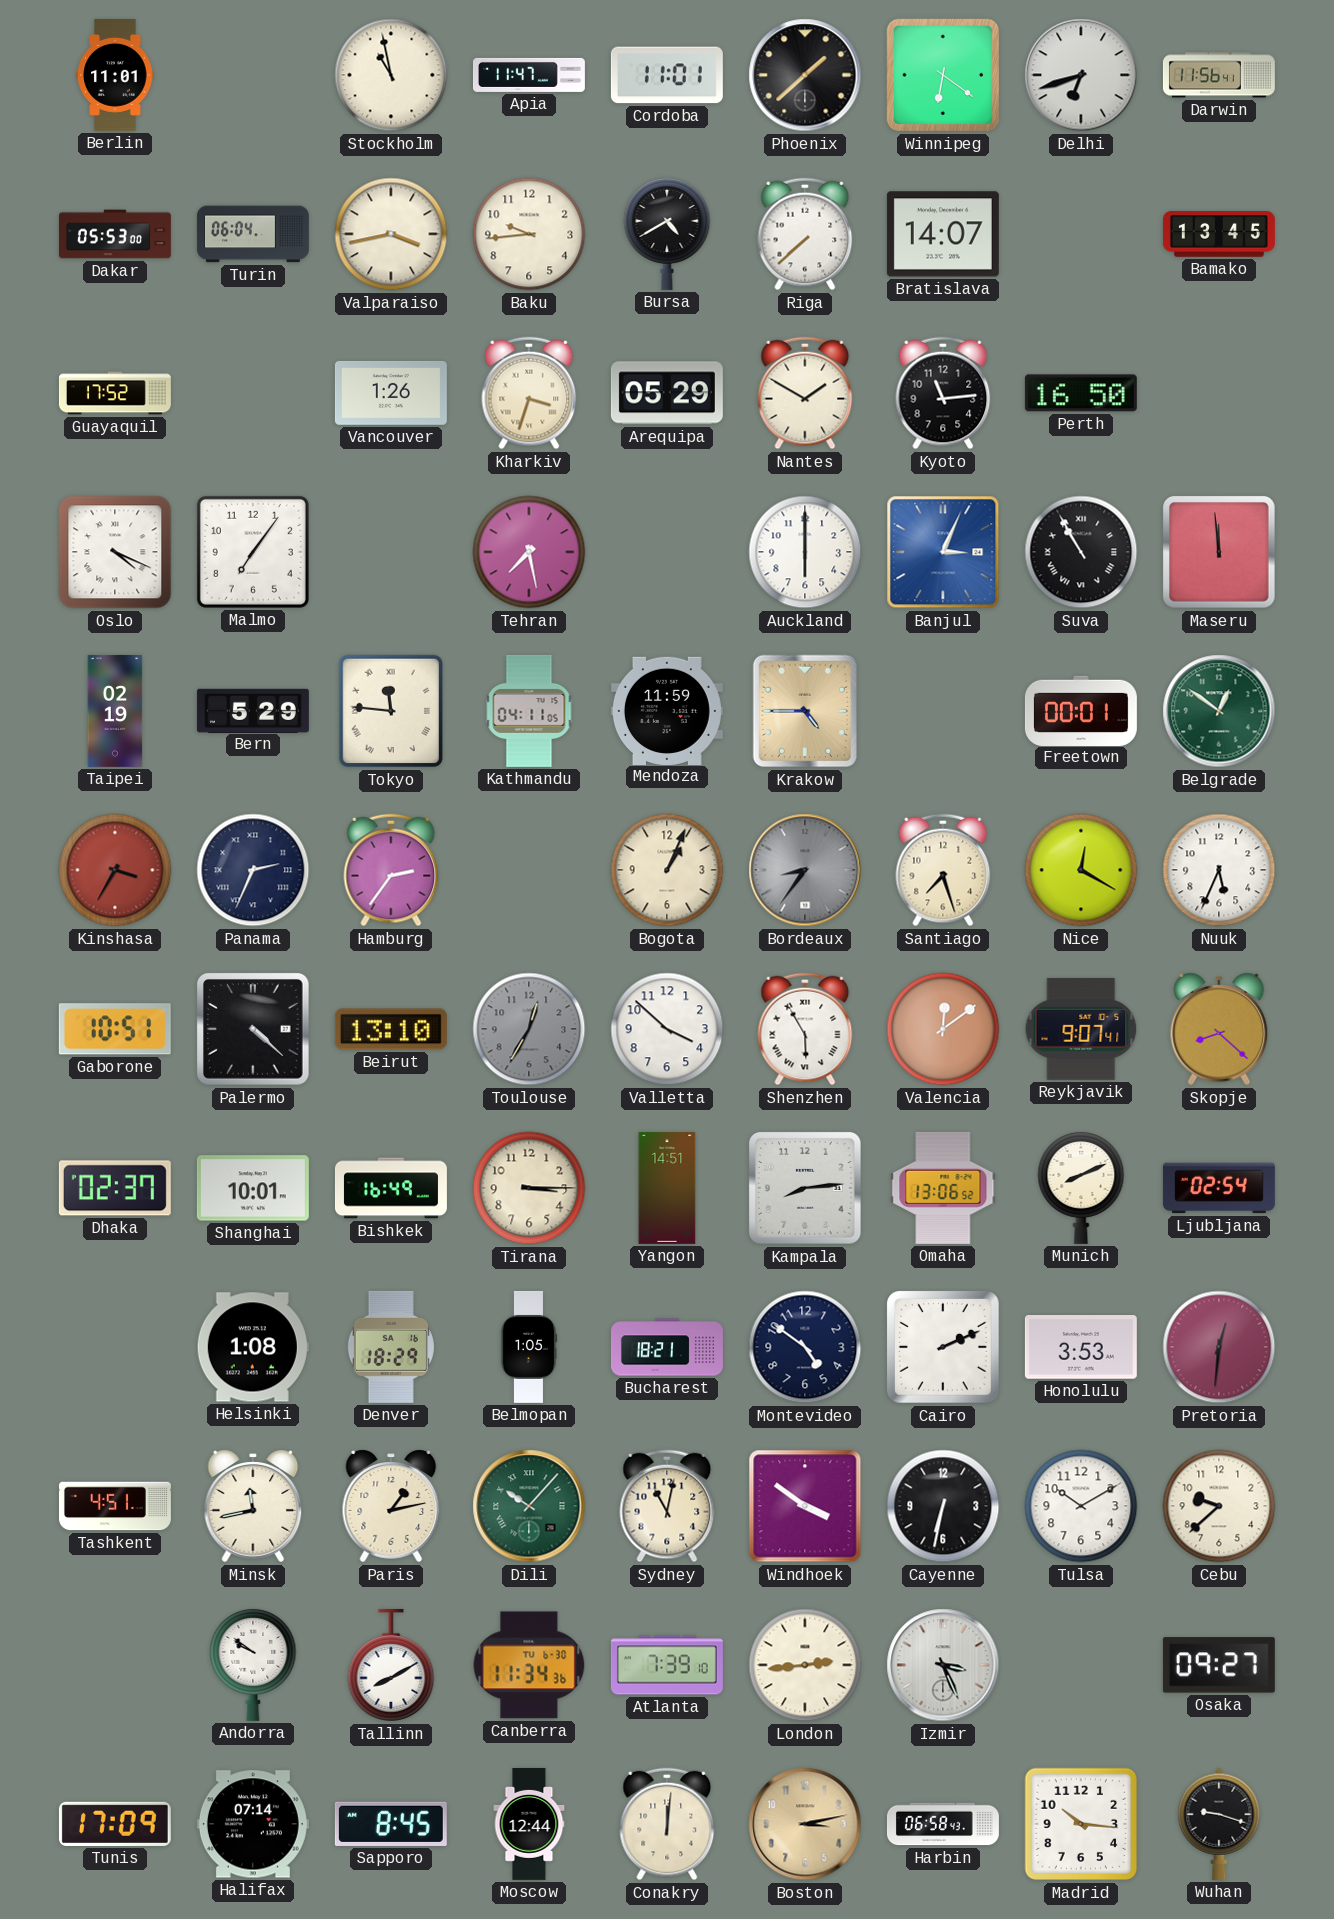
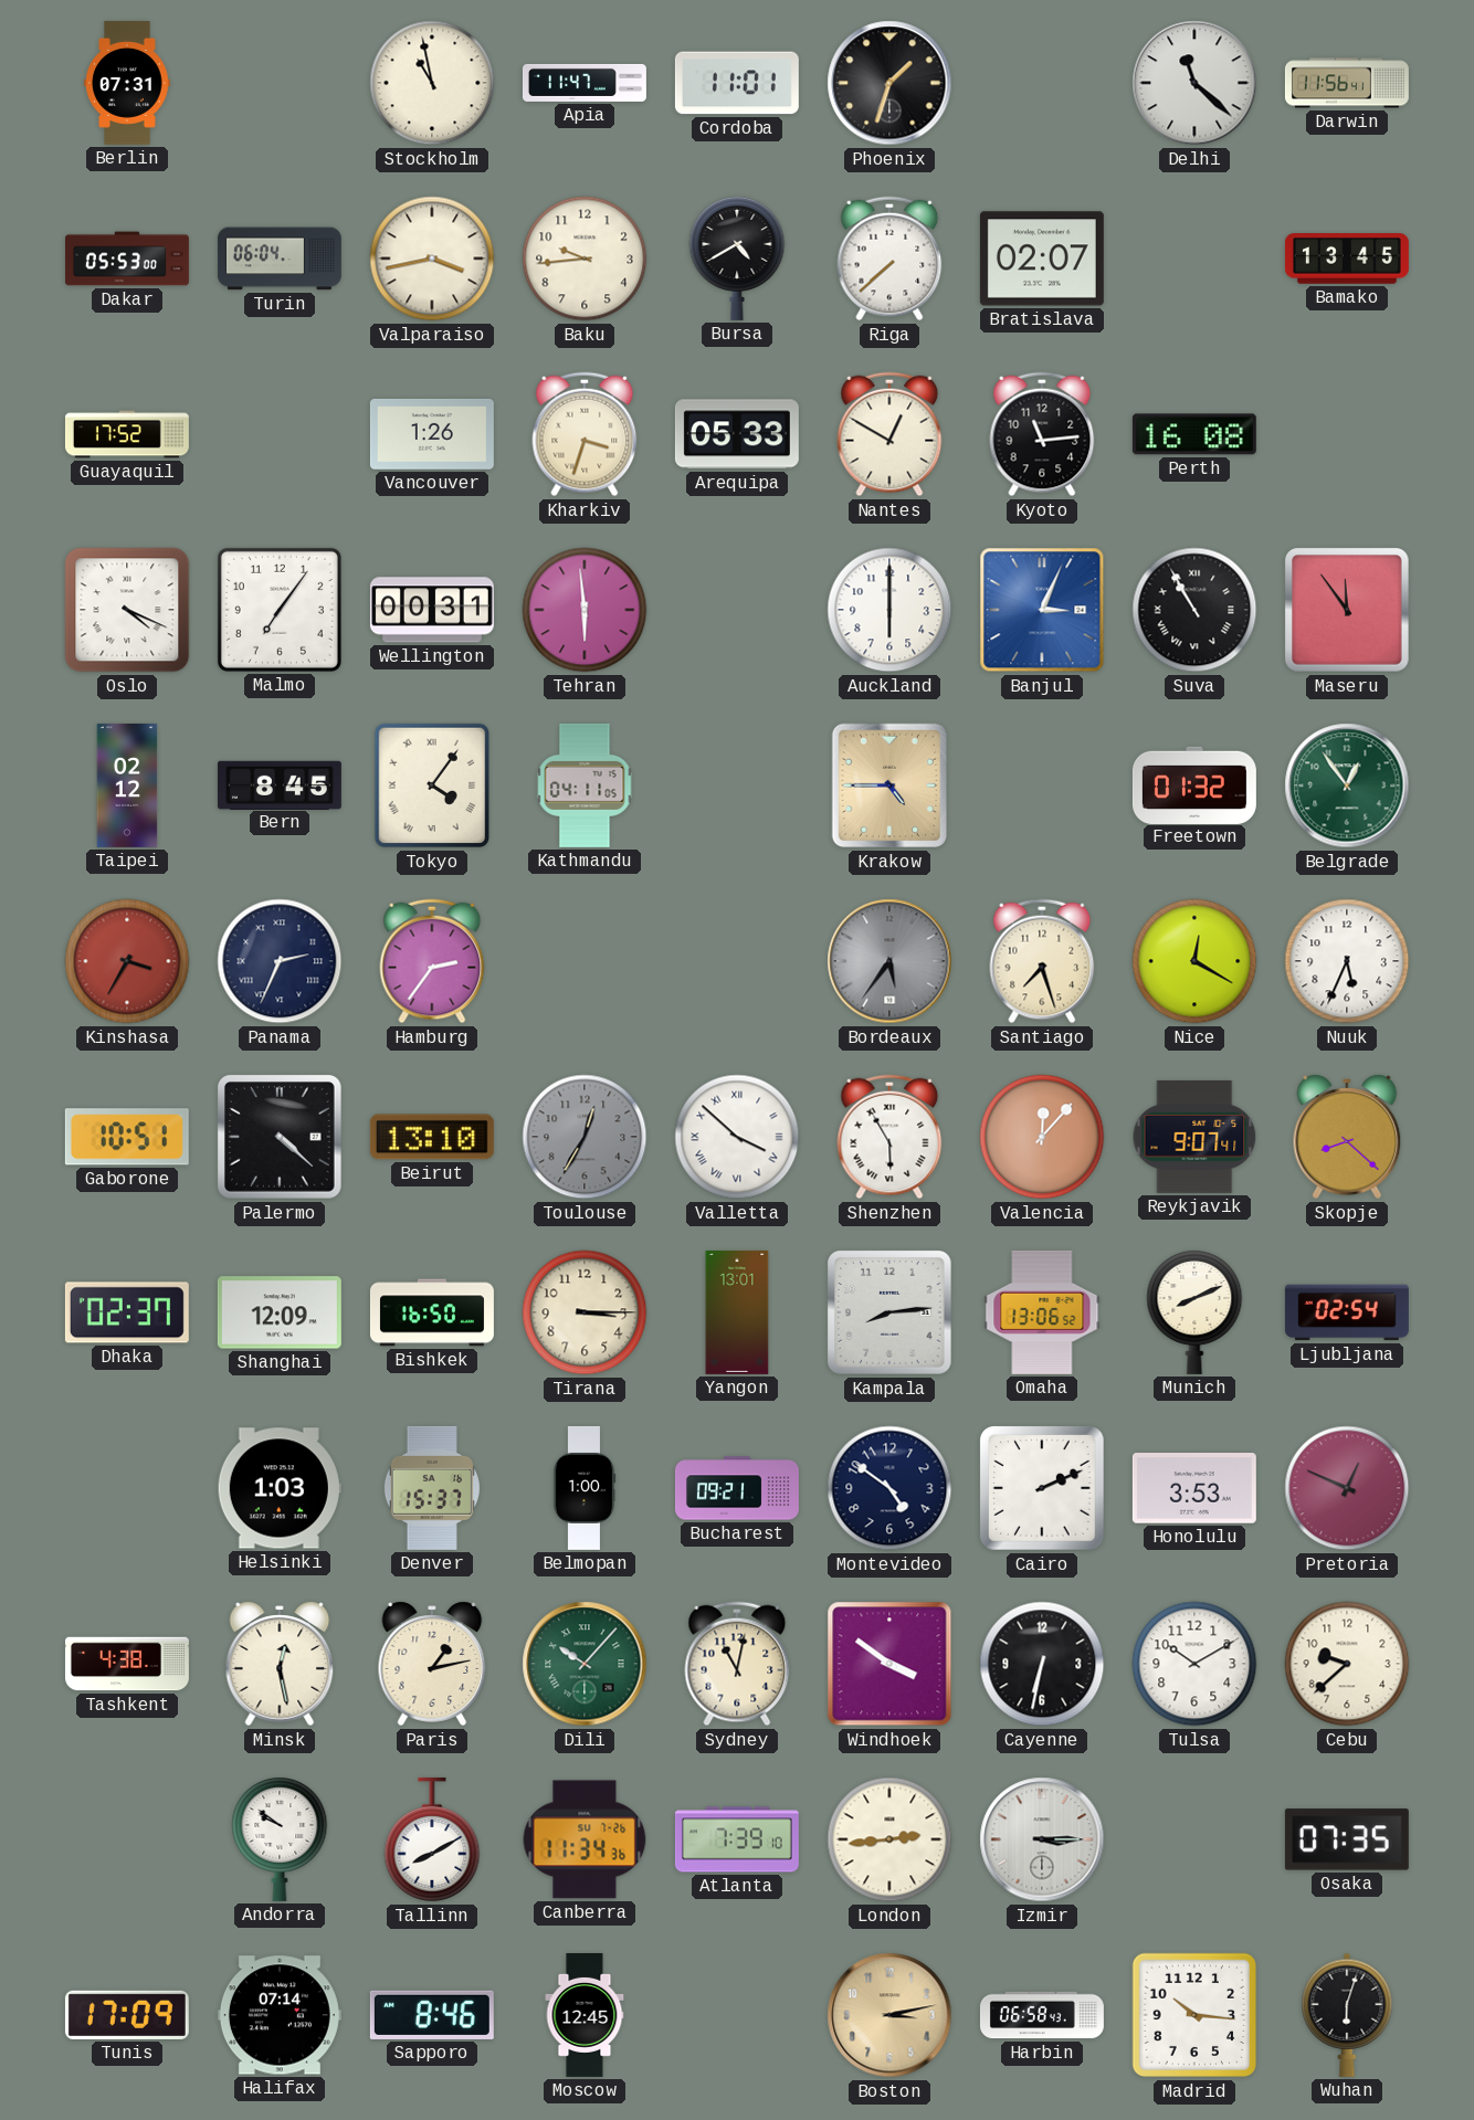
Berlin: 11:01 -> 07:31 (127, 83)
Phoenix: 1:38 -> 1:33 (889, 83)
Winnipeg: 6:21 -> none (943, 75)
Delhi: 6:42 -> 11:22 (1194, 83)
Bratislava: 14:07 -> 02:07 (1042, 259)
Arequipa: 05:29 -> 05:33 (737, 434)
Nantes: 1:50 -> 12:50 (889, 434)
Perth: 16:50 -> 16:08 (1194, 434)
Wellington: none -> 00:31 (432, 610)
Tehran: 7:28 -> 5:59 (585, 610)
Maseru: 11:59 -> 11:54 (1348, 610)
Taipei: 02:19 -> 02:12 (127, 785)
Bern: 5:29 -> 8:45 (280, 784)
Tokyo: 11:46 -> 4:06 (431, 785)
Mendoza: 11:59 -> none (667, 710)
Freetown: 00:01 -> 01:32 (1194, 784)
Belgrade: 12:51 -> 12:54 (1347, 785)
Bogota: 1:04 -> none (667, 870)
Bordeaux: 8:36 -> 5:36 (889, 961)
Valletta numerals: Arabic -> Roman (737, 1137)
Valencia: 12:09 -> 12:07 (1042, 1137)
Shanghai: 10:01 -> 12:09 (280, 1312)
Bishkek: 16:49 -> 16:50 (432, 1312)
Yangon: 14:51 -> 13:01 (737, 1312)
Helsinki: 1:08 -> 1:03 (280, 1488)
Denver: 18:29 -> 15:37 (432, 1488)
Belmopan: 1:05 -> 1:00 (585, 1488)
Bucharest: 18:21 -> 09:21 (737, 1488)
Pretoria: 12:31 -> 12:49 (1347, 1488)
Tashkent: 4:51 -> 4:38 (127, 1664)
Minsk: 11:43 -> 12:28 (280, 1664)
Canberra date: TU 6-30 -> SU 7-26 (585, 1839)
Izmir: 3:26 -> 3:15 (1042, 1839)
Osaka: 09:27 -> 07:35 (1347, 1839)
Sapporo: 8:45 -> 8:46 (432, 2015)
Moscow: 12:44 -> 12:45 (585, 2015)
Conakry: 12:01 -> none (667, 1824)
Wuhan: 9:18 -> 6:03 (1347, 2015)
